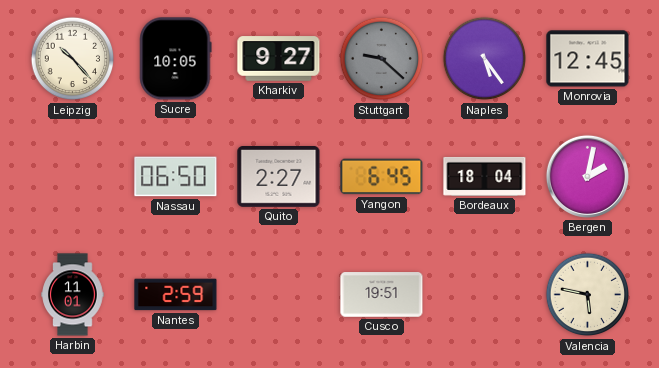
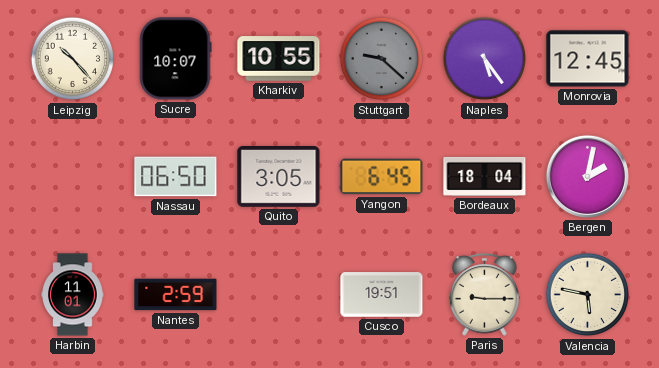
Sucre: 10:05 -> 10:07 (176, 59)
Kharkiv: 9:27 -> 10:55 (279, 59)
Quito: 2:27 -> 3:05 (279, 177)
Paris: none -> 9:15 (485, 295)
